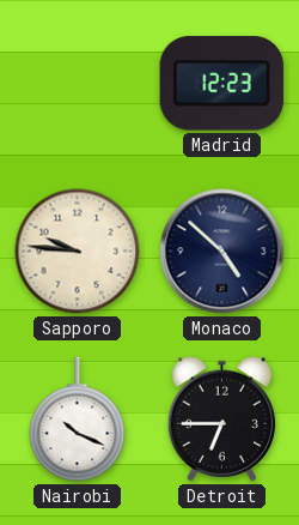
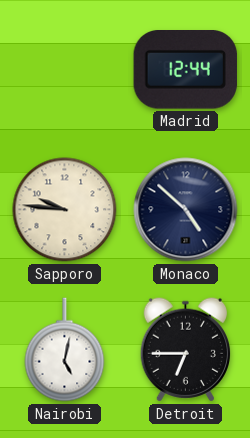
Madrid: 12:23 -> 12:44 (185, 70)
Nairobi: 10:19 -> 5:02 (65, 350)
